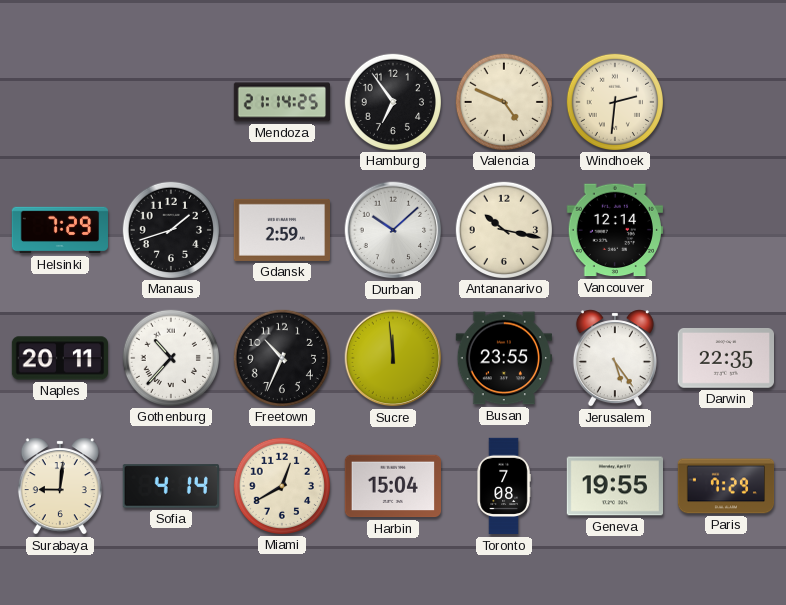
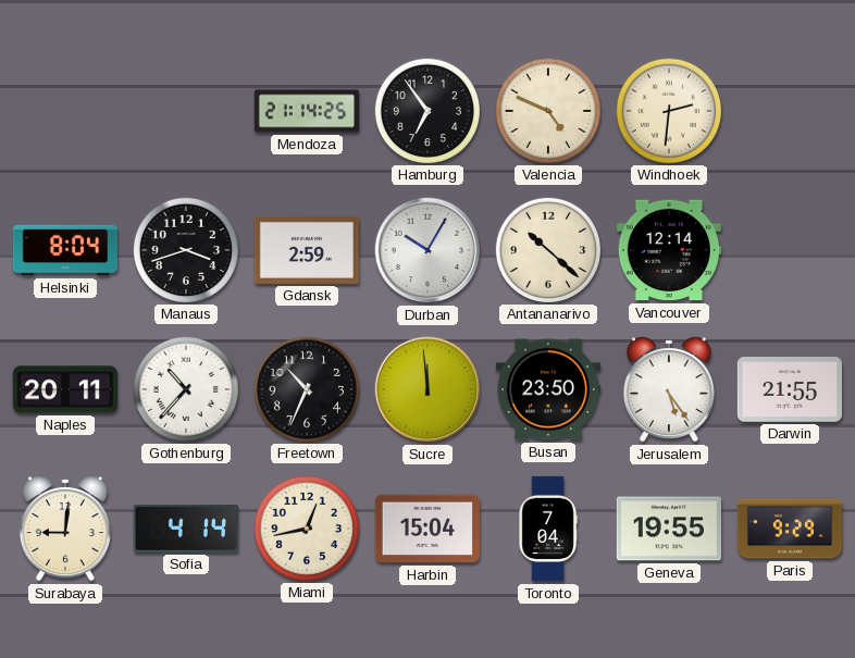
Helsinki: 7:29 -> 8:04 (65, 250)
Manaus: 1:42 -> 3:42 (185, 249)
Durban: 10:08 -> 10:05 (427, 250)
Antananarivo: 10:17 -> 10:22 (547, 249)
Busan: 23:55 -> 23:50 (547, 389)
Darwin: 22:35 -> 21:55 (789, 390)
Miami: 12:40 -> 12:43 (306, 527)
Toronto: 7:08 -> 7:04 (548, 529)
Paris: 7:29 -> 9:29 (790, 529)
